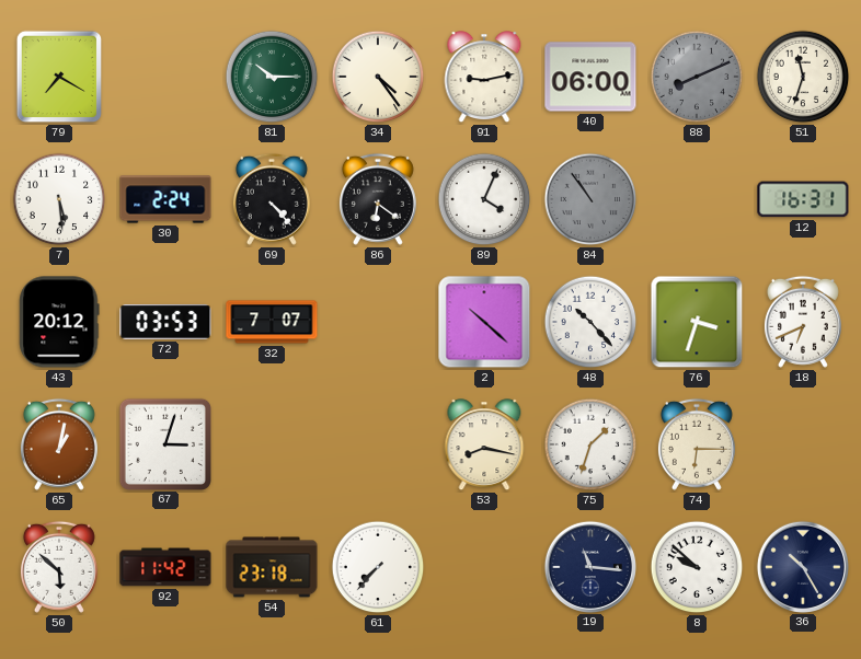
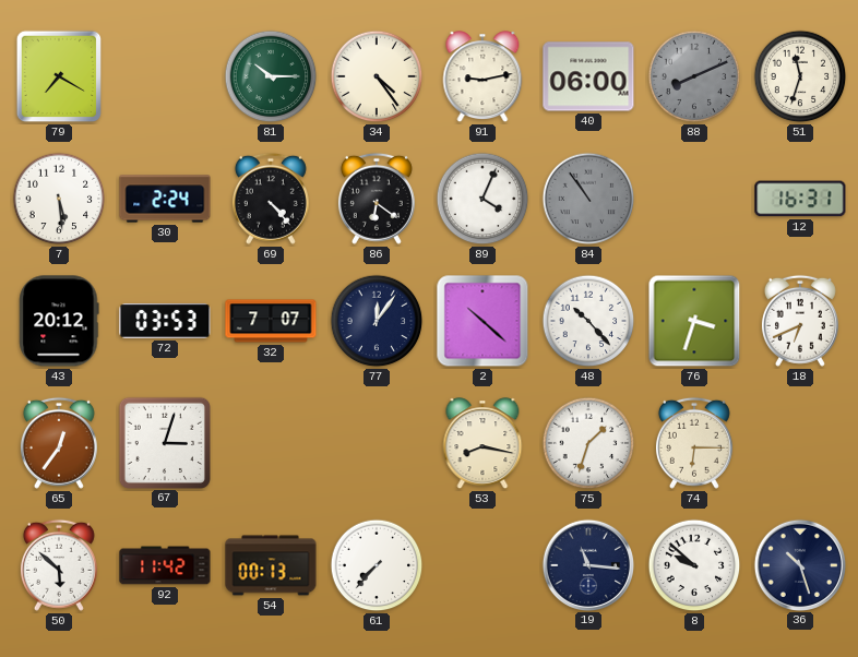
77: none -> 12:06 (377, 321)
65: 1:02 -> 12:36 (59, 443)
54: 23:18 -> 00:13 (271, 565)
36: 10:25 -> 10:27 (799, 564)
